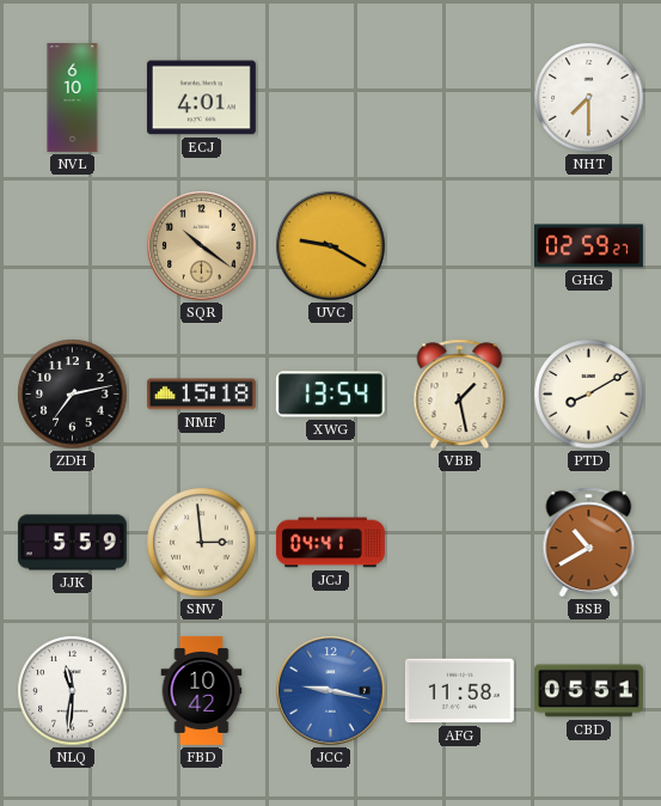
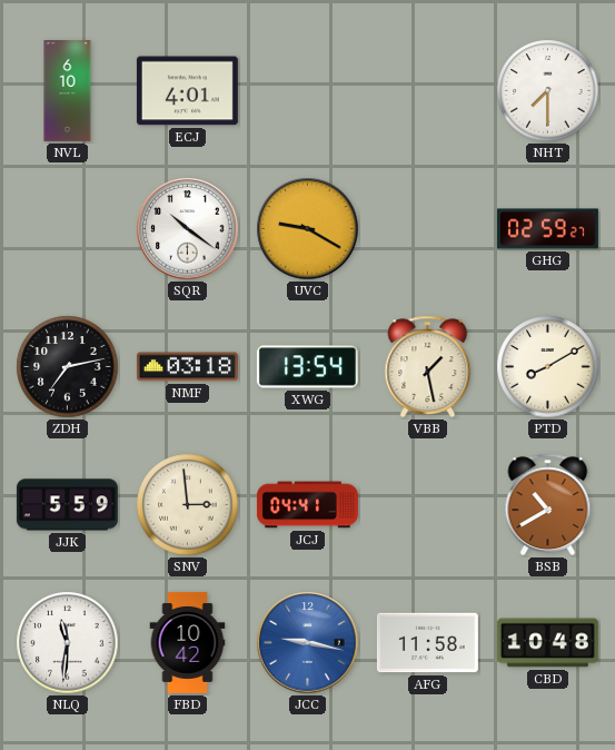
SQR dial: champagne -> white (188, 229)
NMF: 15:18 -> 03:18 (187, 367)
CBD: 05:51 -> 10:48 (547, 643)
